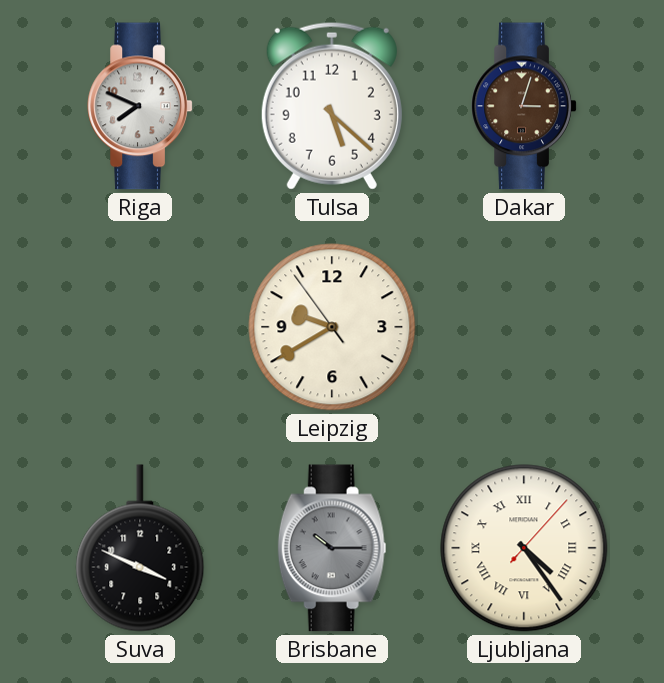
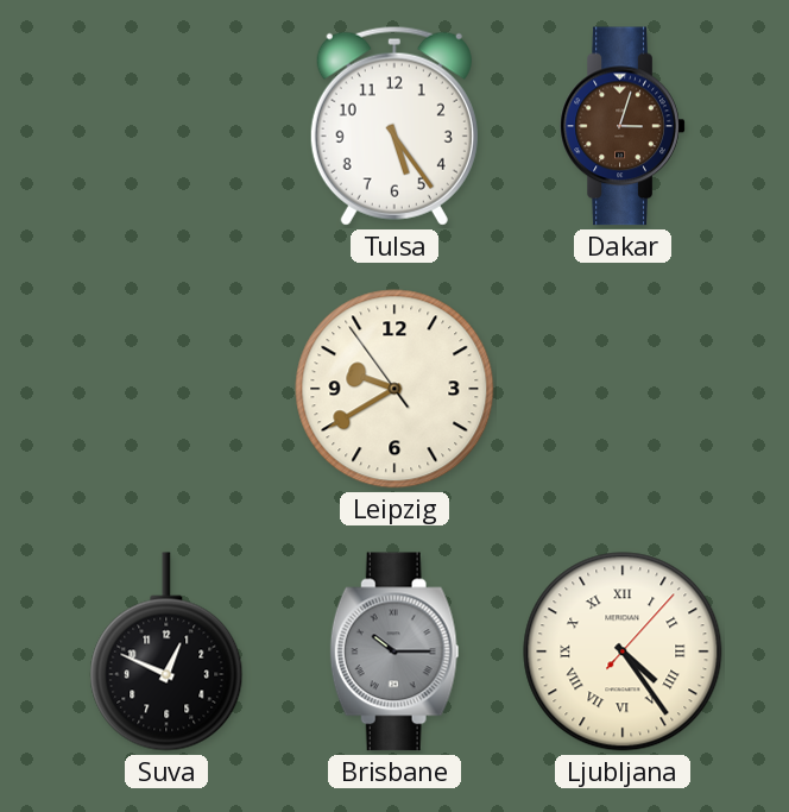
Riga: 7:49 -> none (140, 106)
Tulsa: 5:22 -> 5:24 (394, 126)
Suva: 3:49 -> 12:49 (166, 652)
